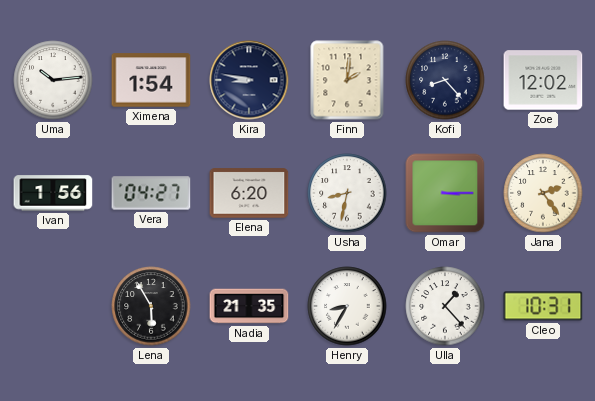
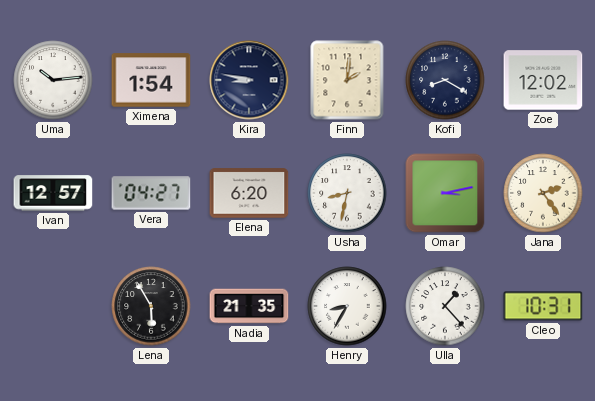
Kofi: 8:23 -> 8:20 (445, 80)
Ivan: 1:56 -> 12:57 (53, 193)
Omar: 3:15 -> 3:13 (445, 193)
